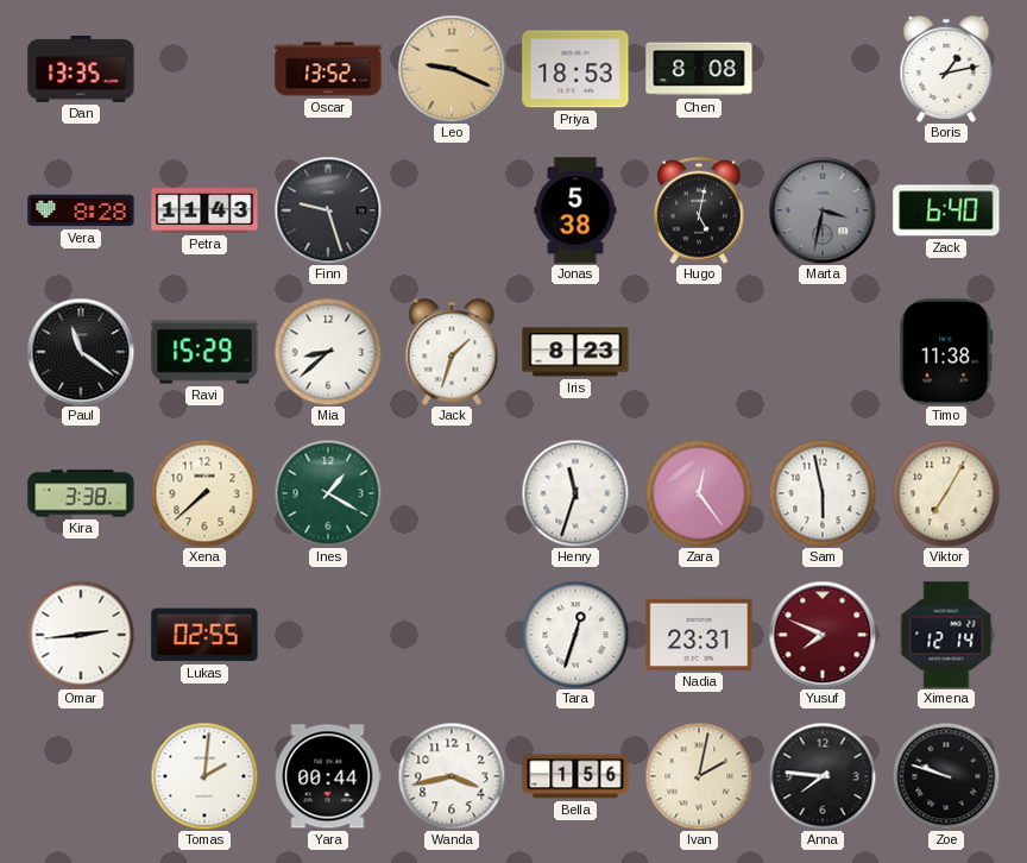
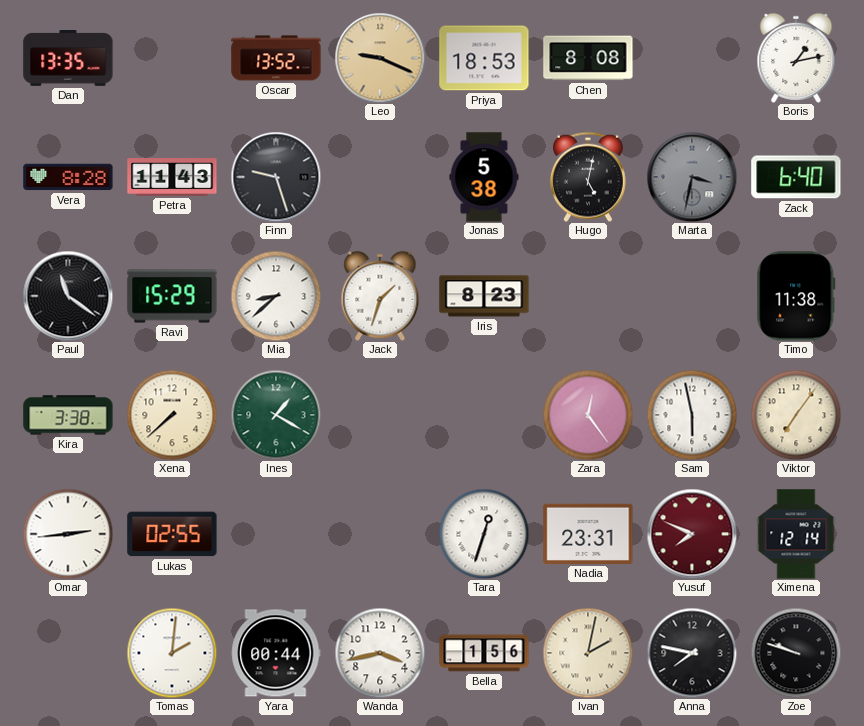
Henry: 11:33 -> none (575, 493)
Viktor: 7:05 -> 7:06 (796, 415)
Anna: 7:46 -> 7:47 (692, 653)
